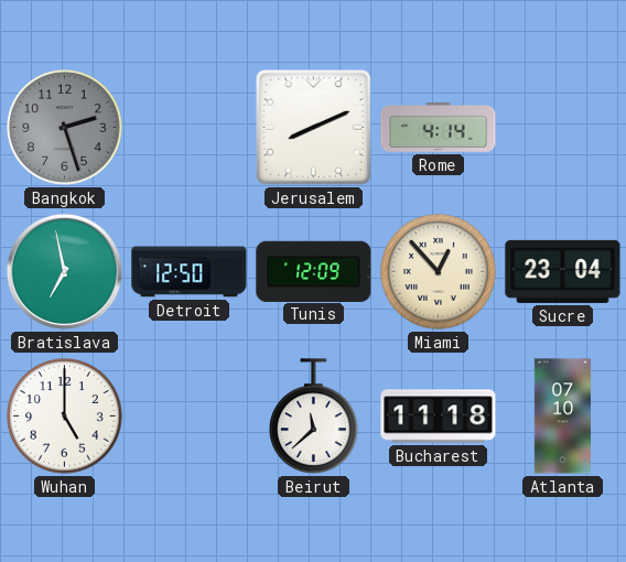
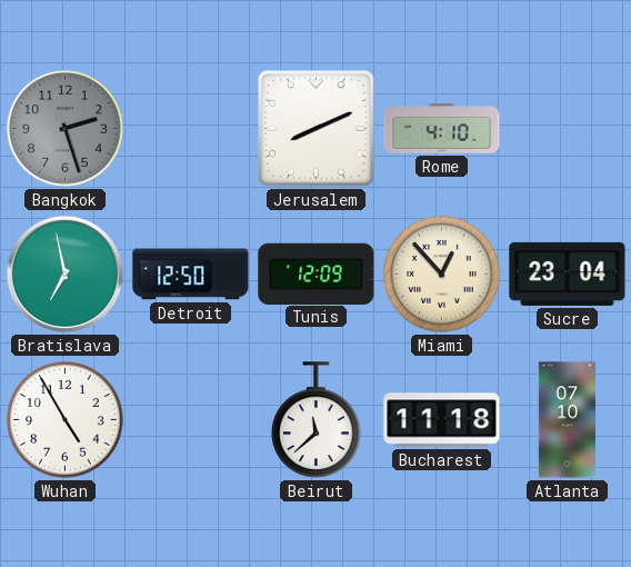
Rome: 4:14 -> 4:10 (442, 129)
Wuhan: 5:00 -> 4:55 (66, 420)
